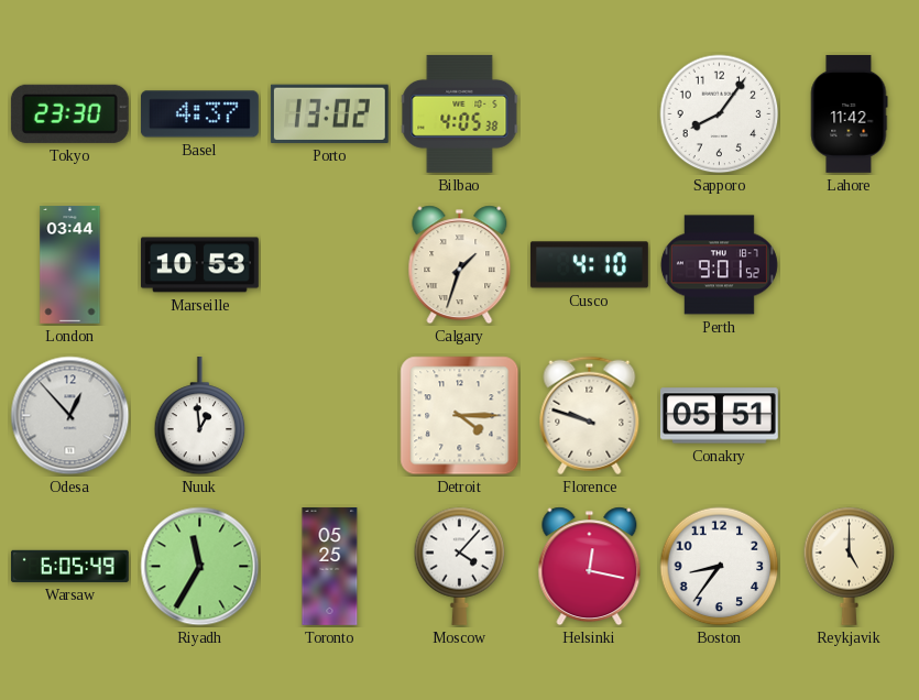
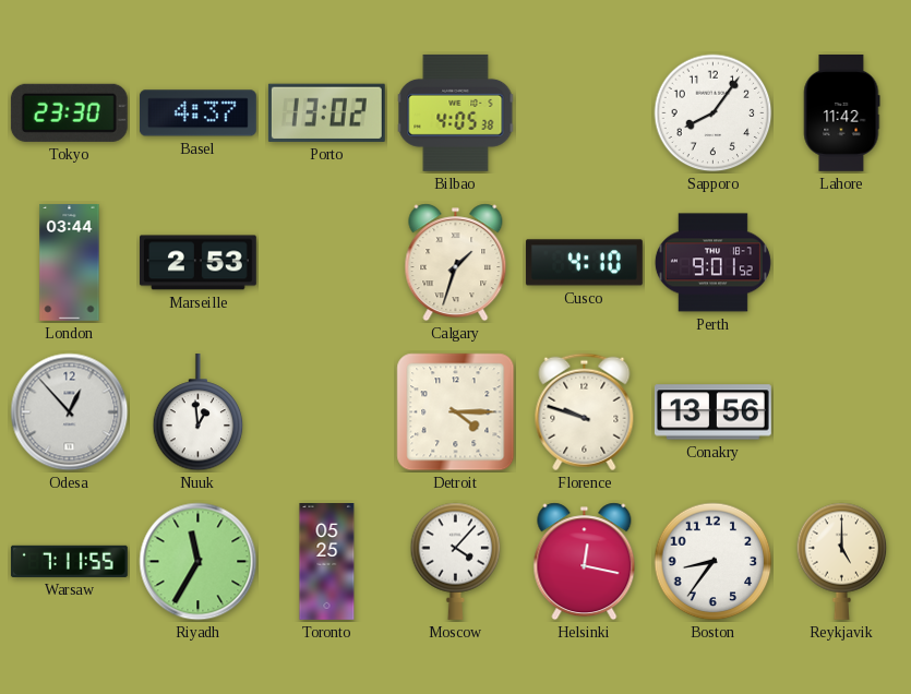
Marseille: 10:53 -> 2:53 (197, 263)
Conakry: 05:51 -> 13:56 (712, 412)
Warsaw: 6:05 -> 7:11 (69, 561)
